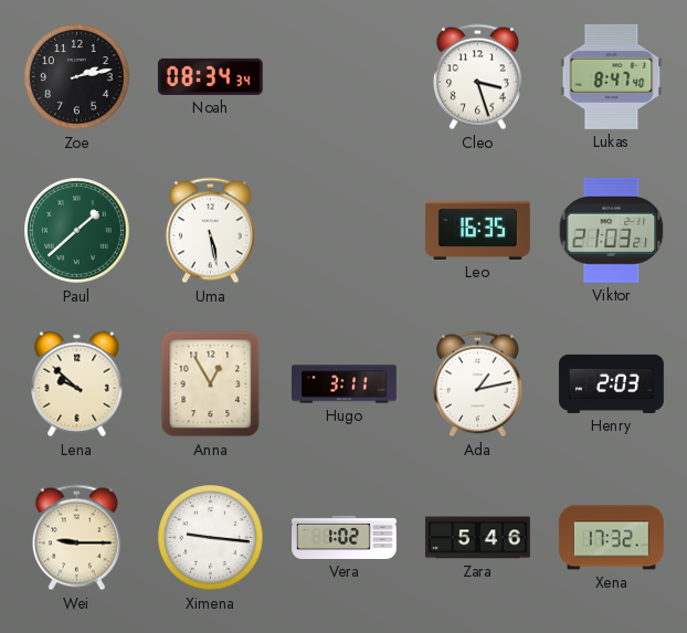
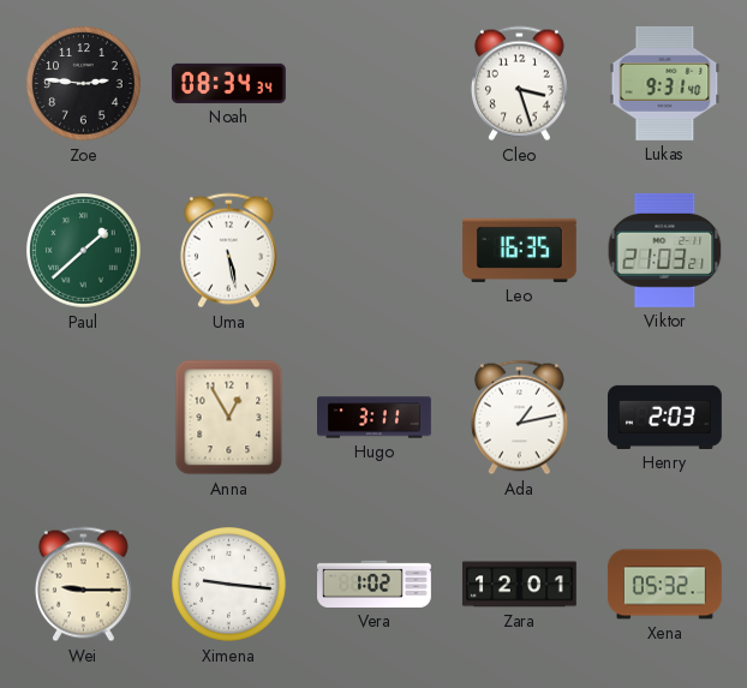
Zoe: 2:13 -> 2:46 (84, 84)
Lukas: 8:47 -> 9:31 (665, 83)
Lena: 9:52 -> none (77, 384)
Zara: 5:46 -> 12:01 (520, 585)
Xena: 17:32 -> 05:32 (664, 585)
